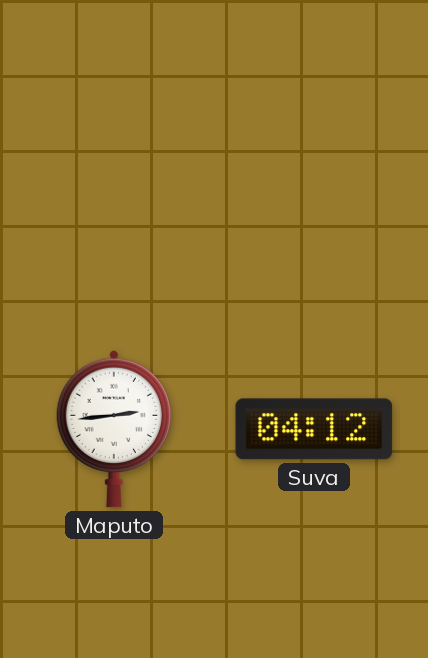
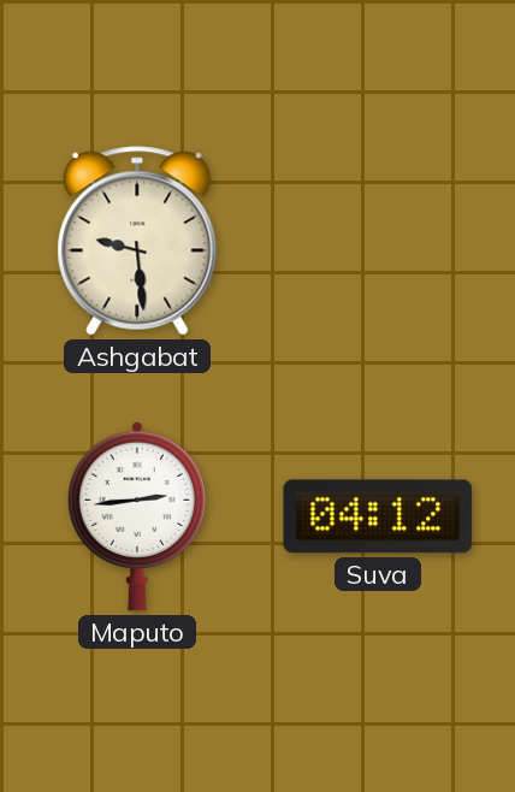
Ashgabat: none -> 9:29 (137, 241)
